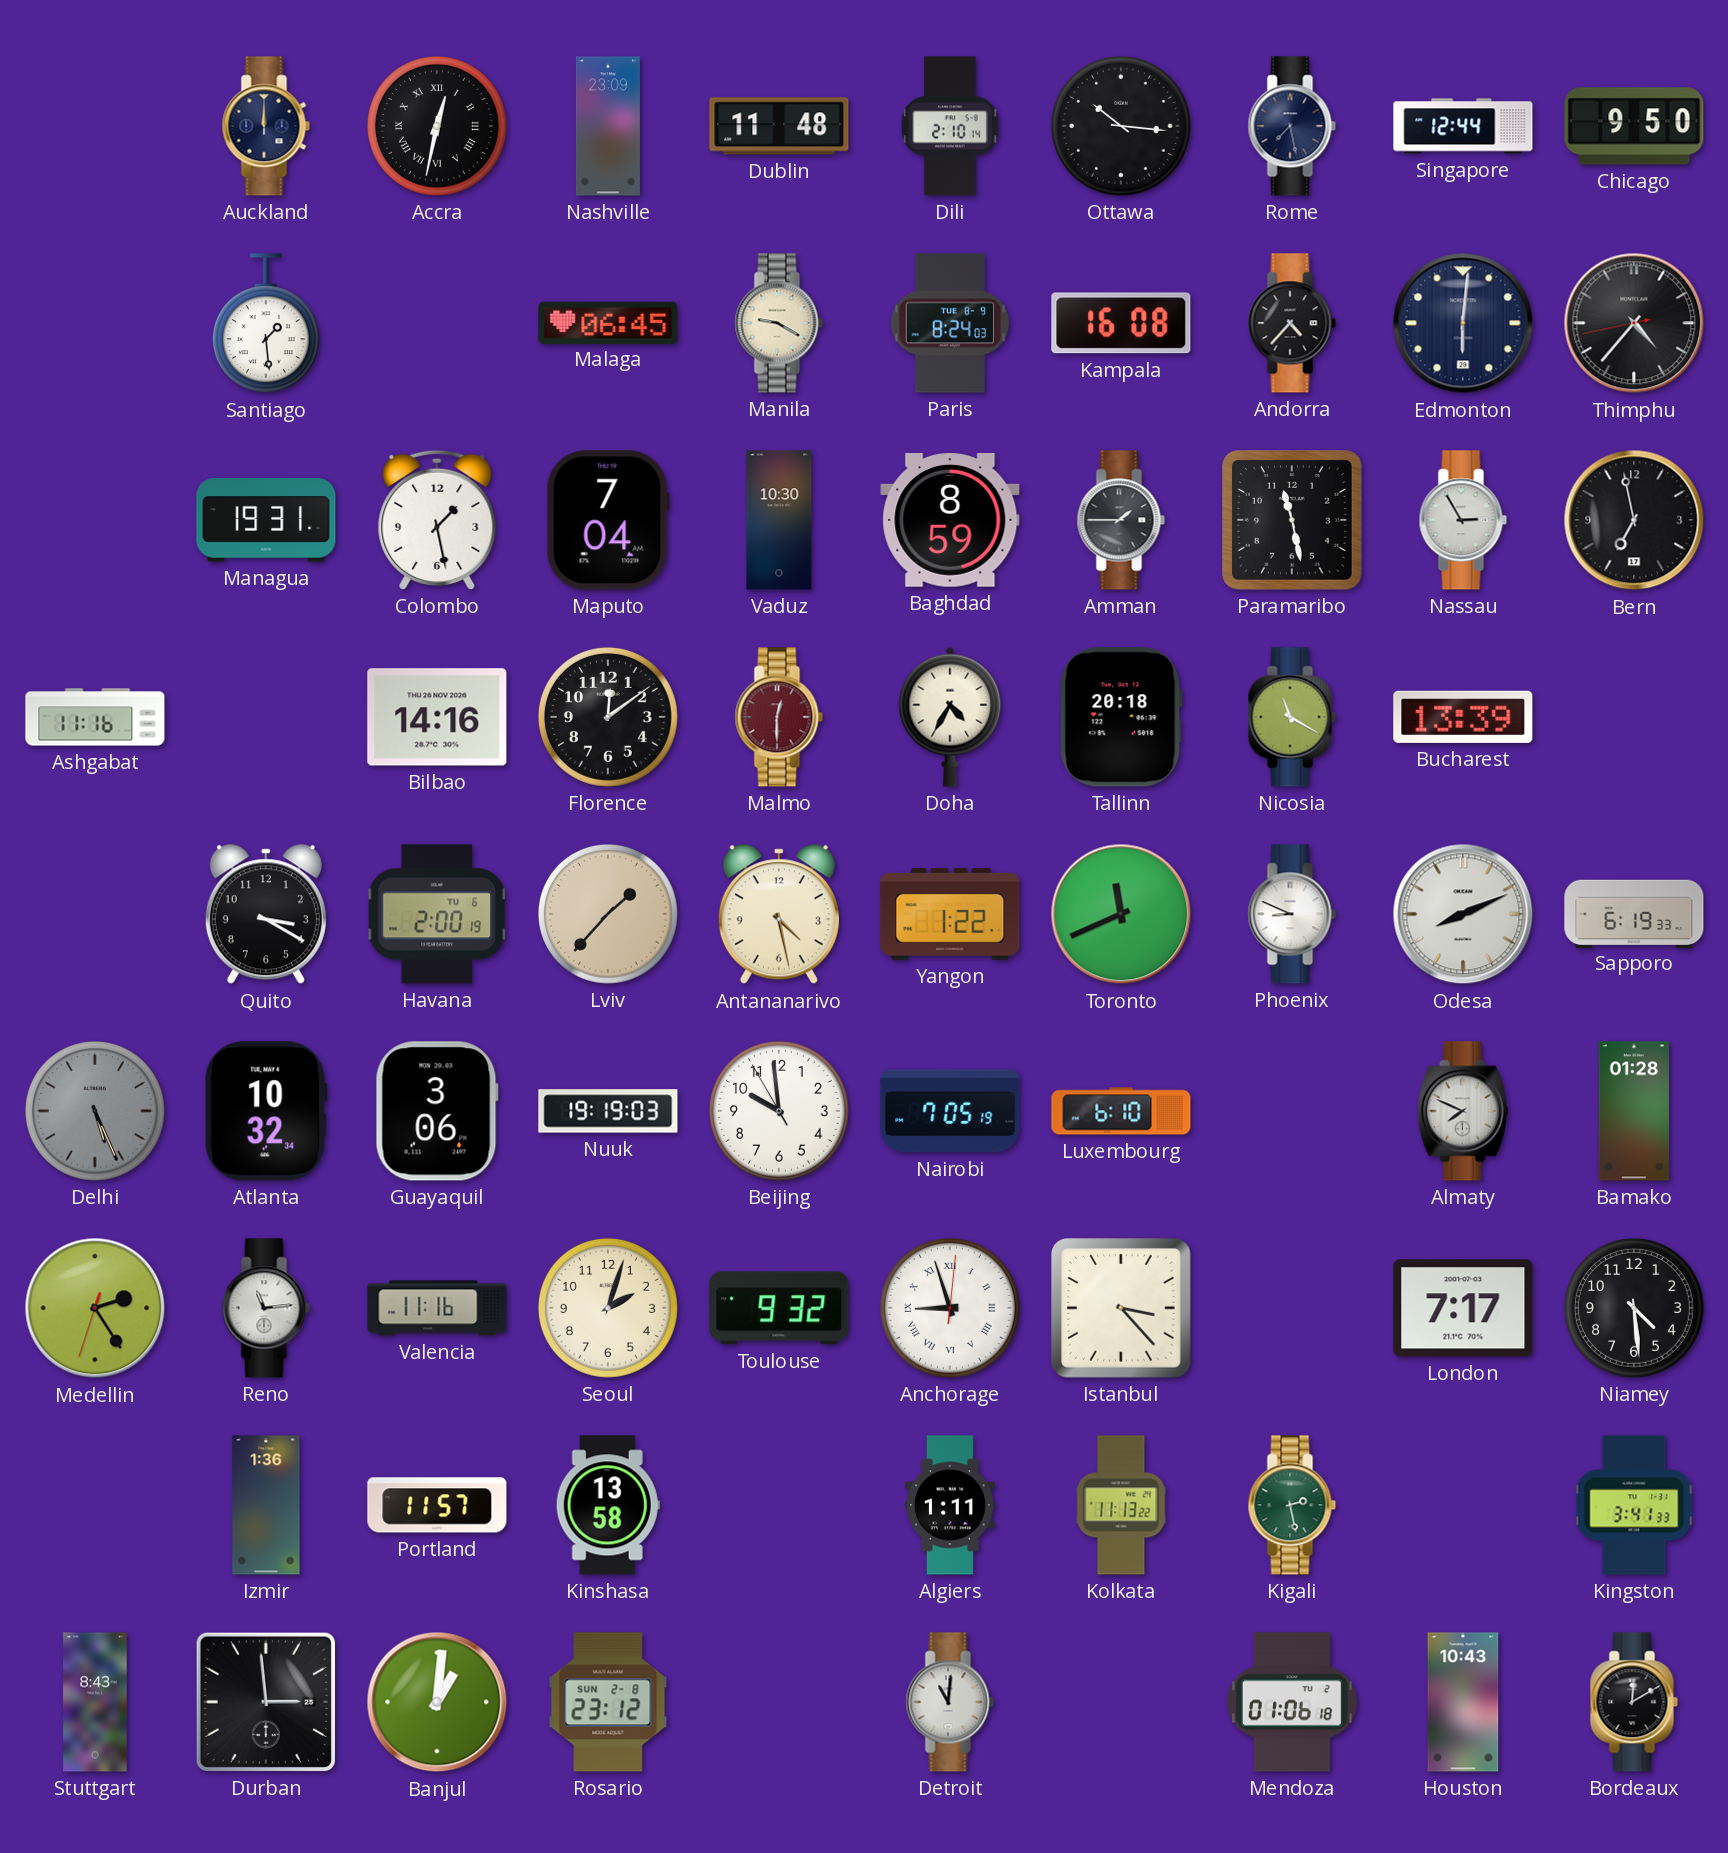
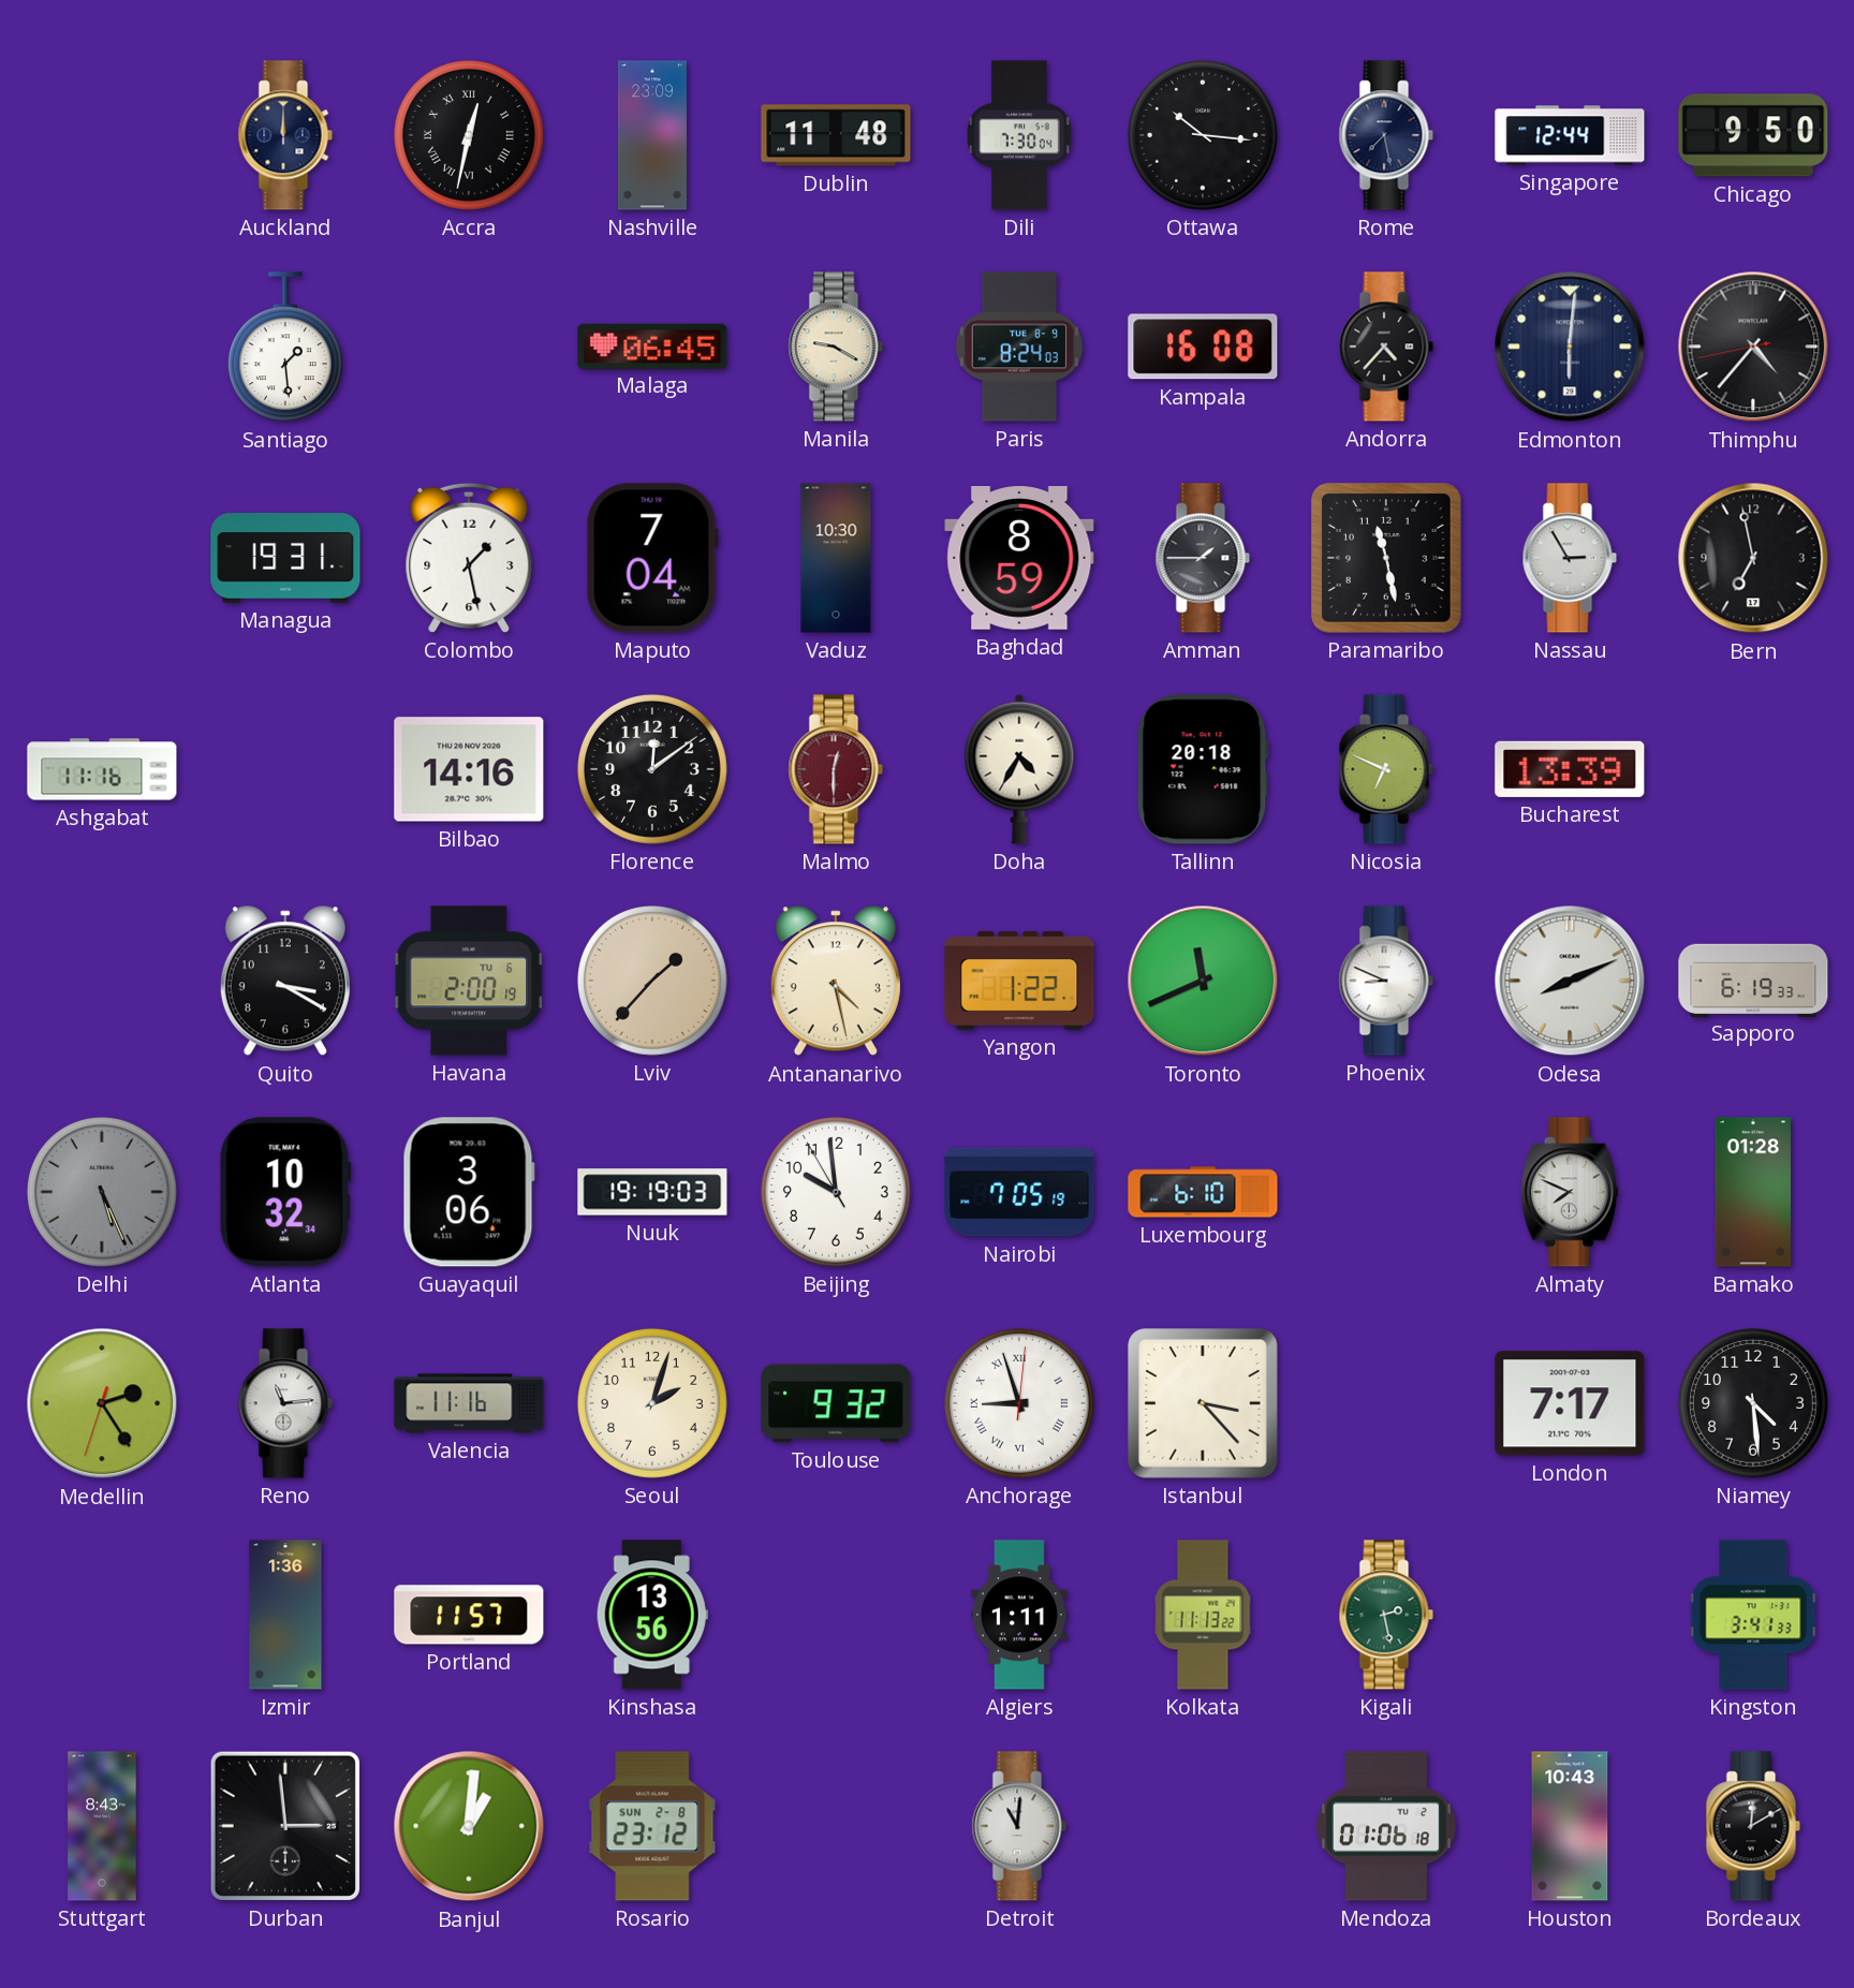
Dili: 2:10 -> 7:30 (1019, 135)
Nicosia: 11:20 -> 6:49 (1386, 769)
Kinshasa: 13:58 -> 13:56 (652, 1615)
